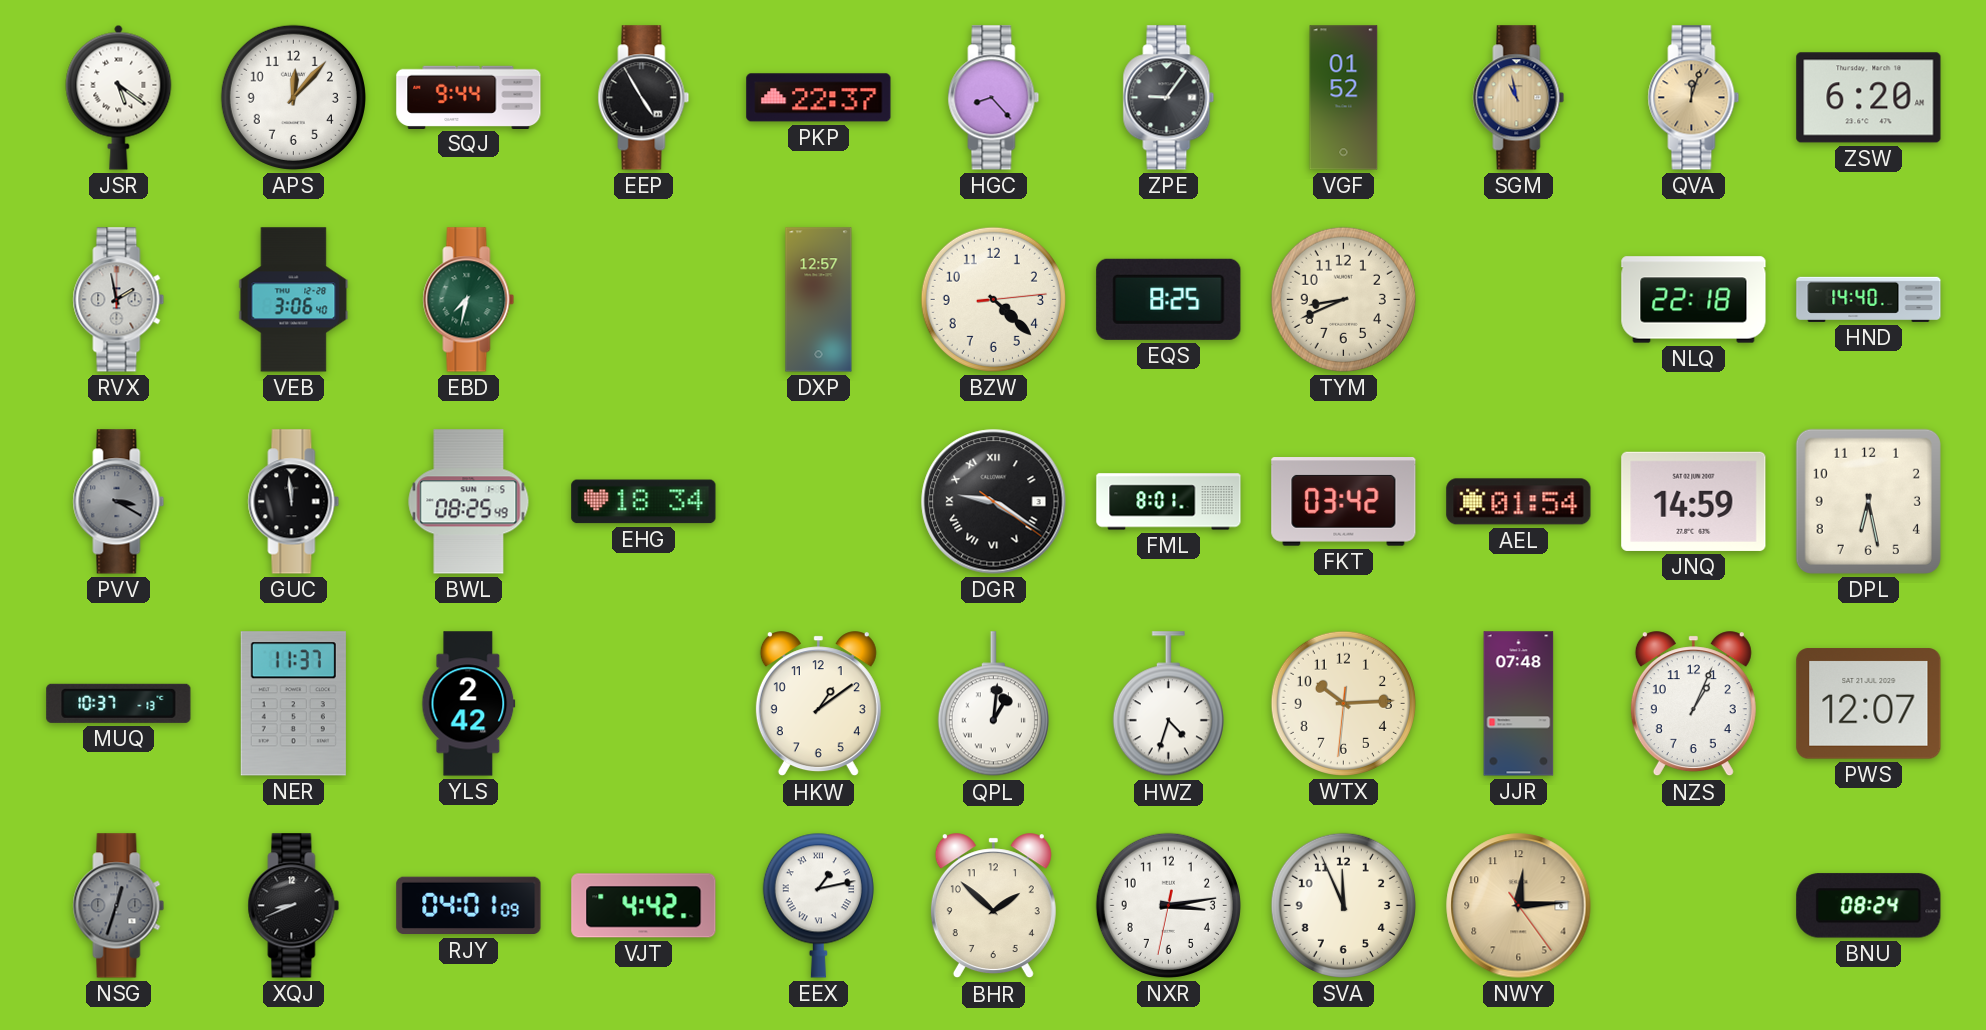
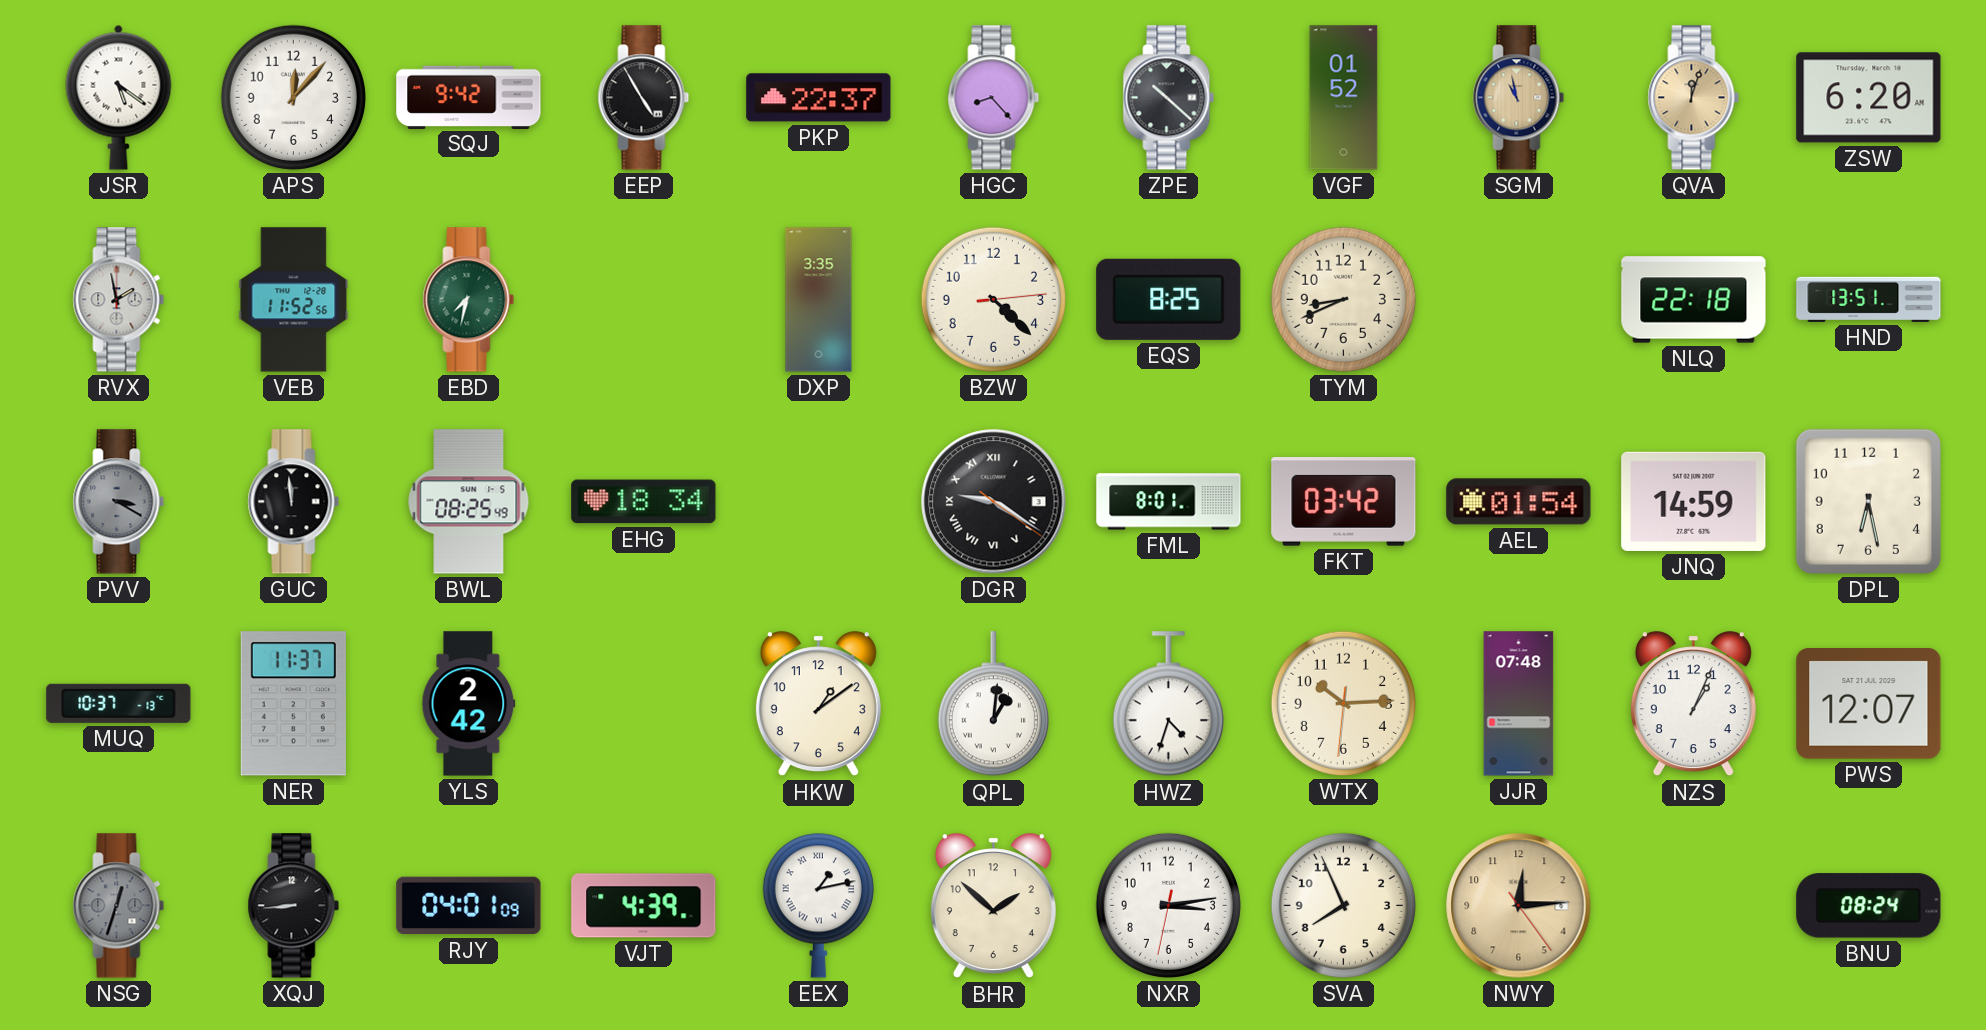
SQJ: 9:44 -> 9:42 (469, 97)
ZPE: 9:06 -> 10:22 (1169, 98)
VEB: 3:06 -> 11:52 (294, 300)
DXP: 12:57 -> 3:35 (819, 300)
HND: 14:40 -> 13:51 (1869, 299)
XQJ: 8:41 -> 8:44 (294, 906)
VJT: 4:42 -> 4:39 (644, 906)
SVA: 11:56 -> 7:56 (1343, 905)
